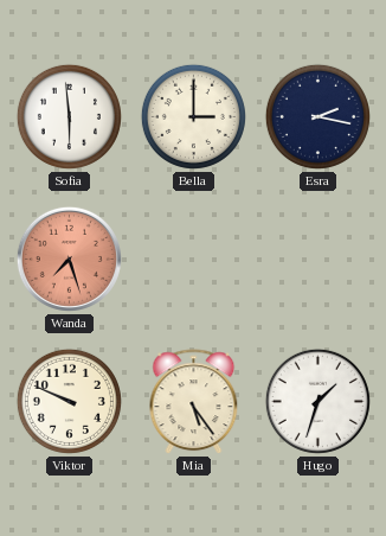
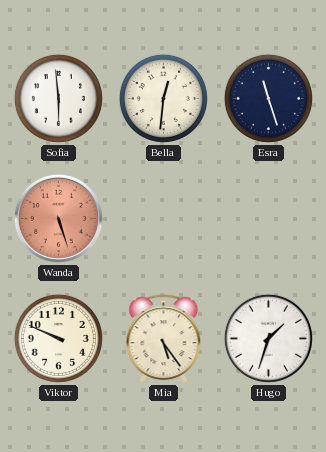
Bella: 3:00 -> 12:31 (163, 98)
Esra: 2:17 -> 11:27 (268, 98)
Wanda: 7:27 -> 5:27 (58, 218)
